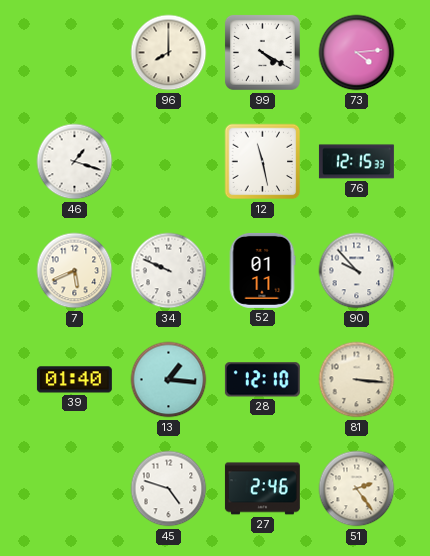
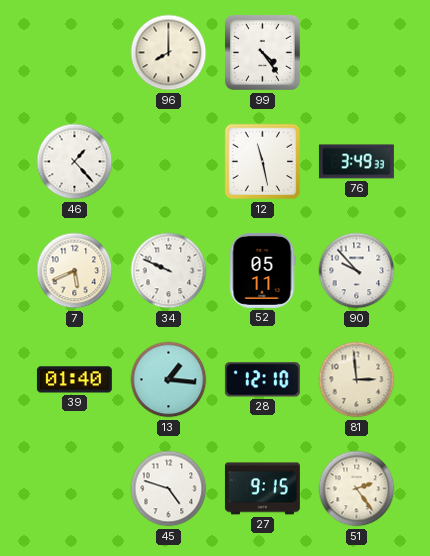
99: 4:20 -> 4:24 (262, 52)
73: 4:14 -> none (357, 53)
46: 1:18 -> 1:23 (75, 162)
76: 12:15 -> 3:49 (356, 162)
52: 01:11 -> 05:11 (262, 270)
81: 3:16 -> 2:59 (357, 380)
27: 2:46 -> 9:15 (262, 489)
